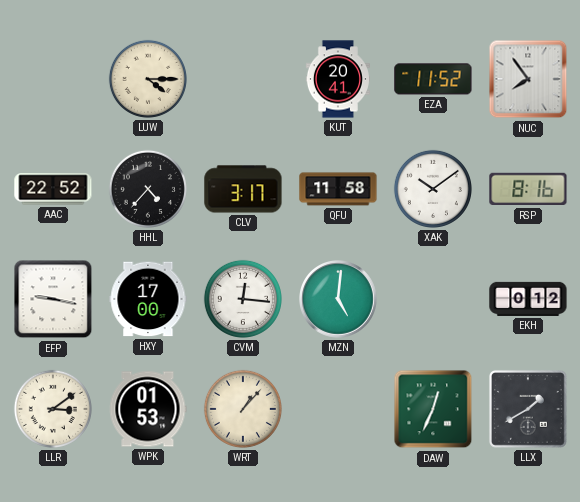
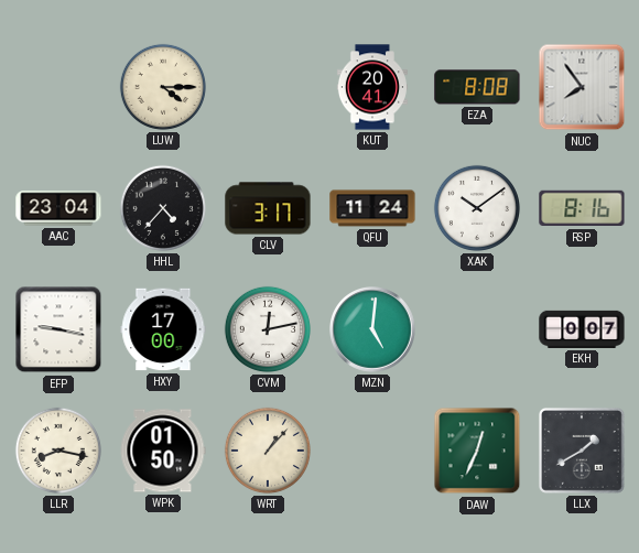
EZA: 11:52 -> 8:08 (477, 87)
AAC: 22:52 -> 23:04 (58, 208)
QFU: 11:58 -> 11:24 (372, 208)
CVM: 12:16 -> 12:13 (268, 329)
EKH: 0:12 -> 0:07 (582, 329)
LLR: 3:09 -> 8:17 (58, 451)
WPK: 01:53 -> 01:50 (163, 451)
